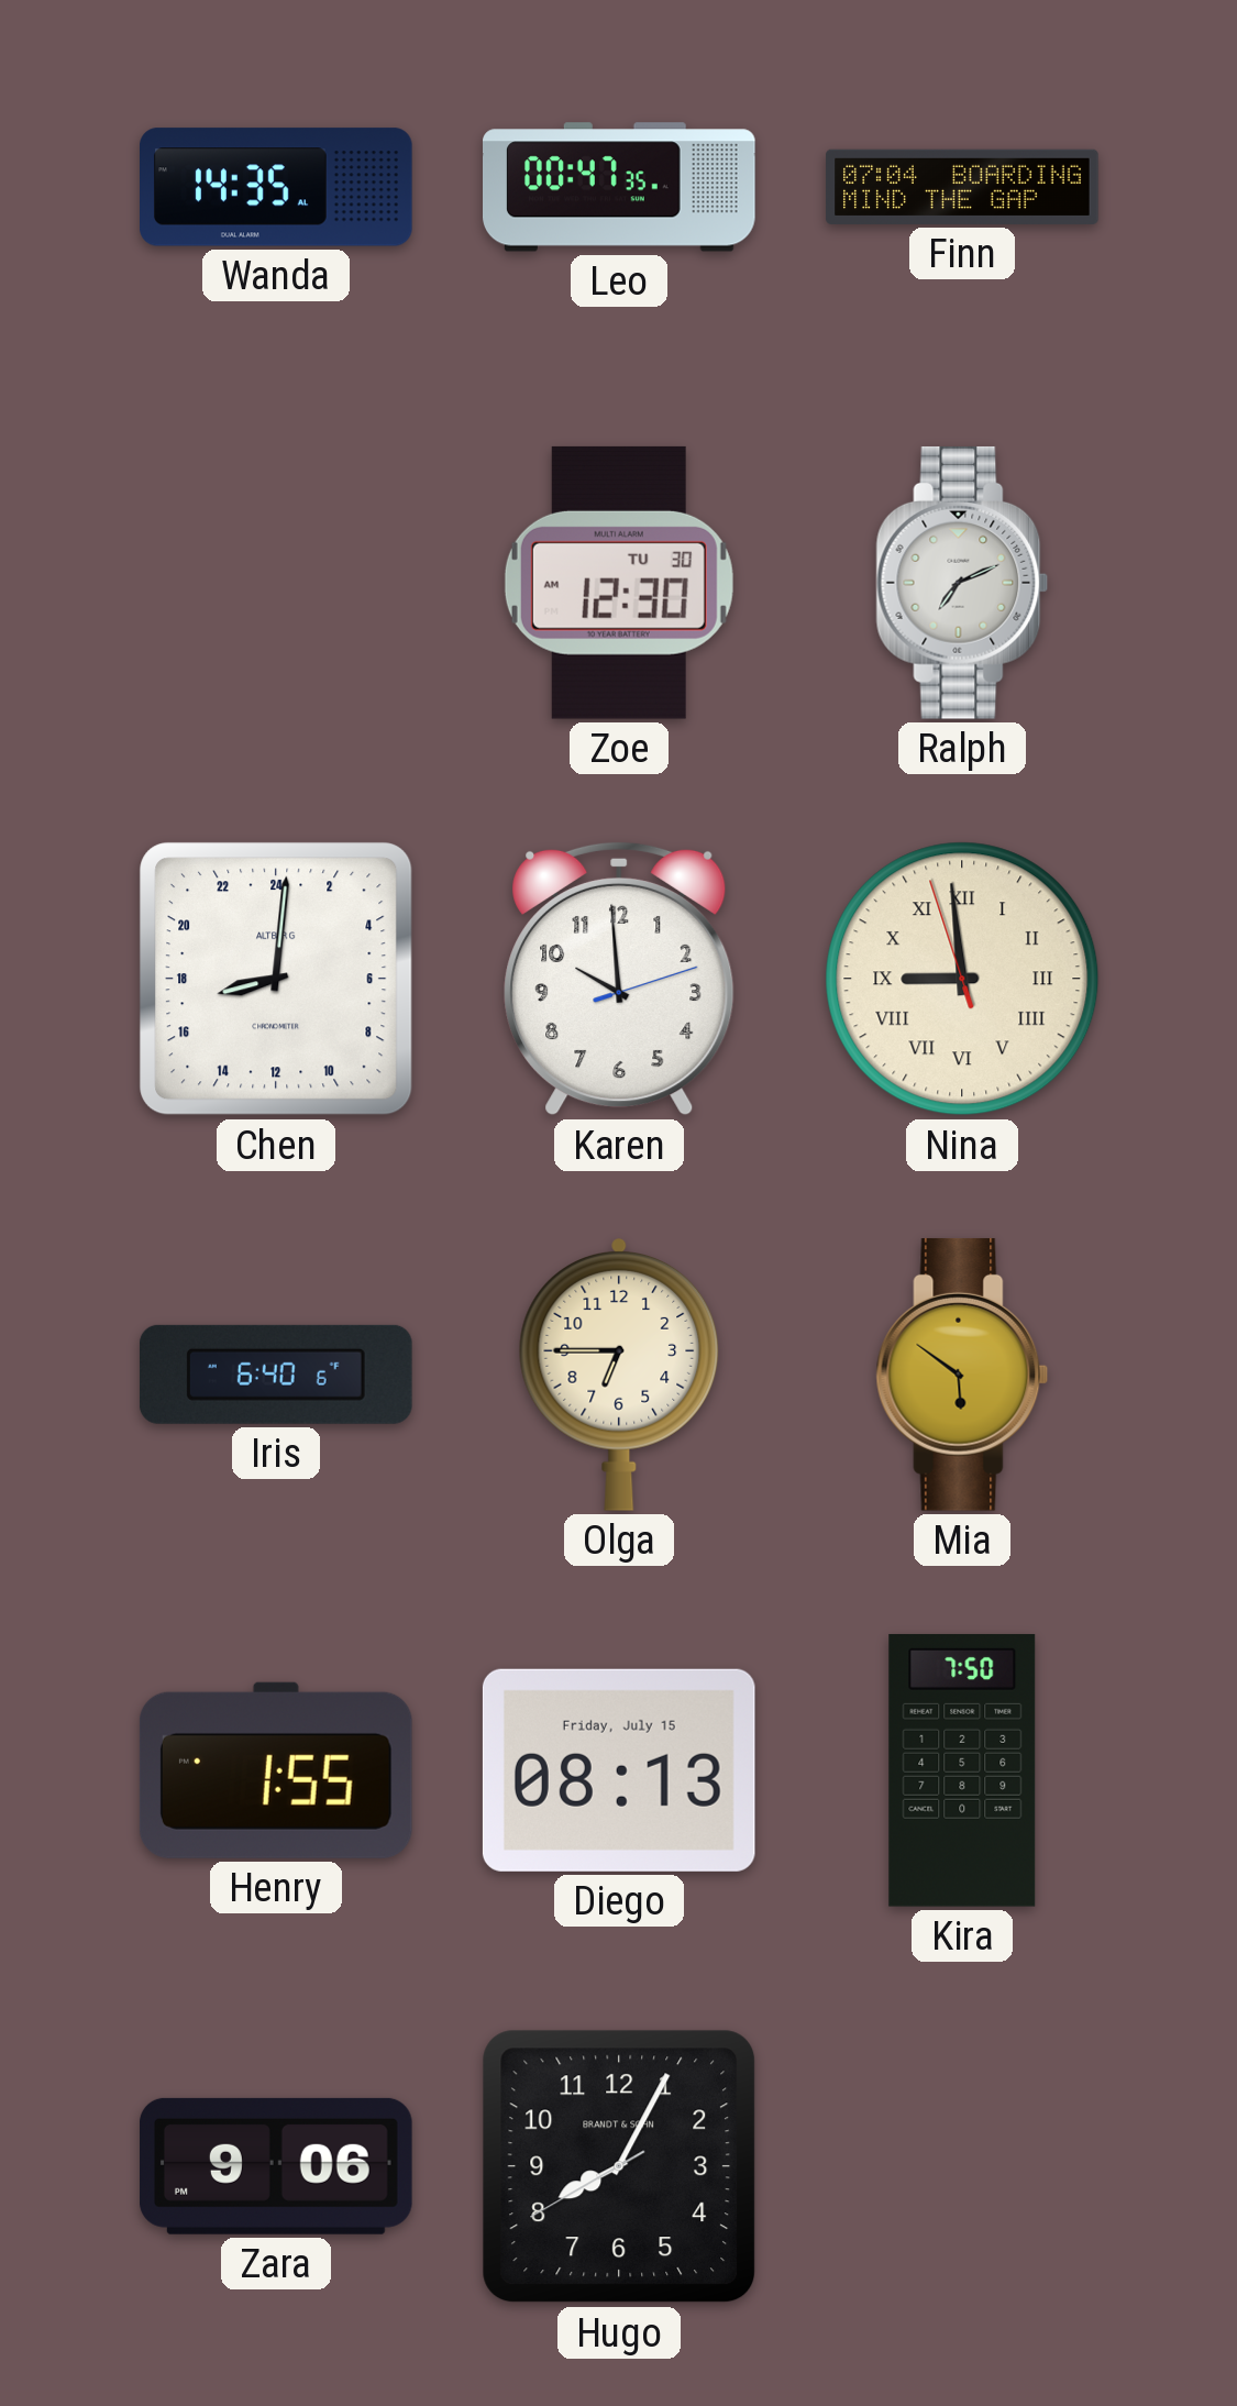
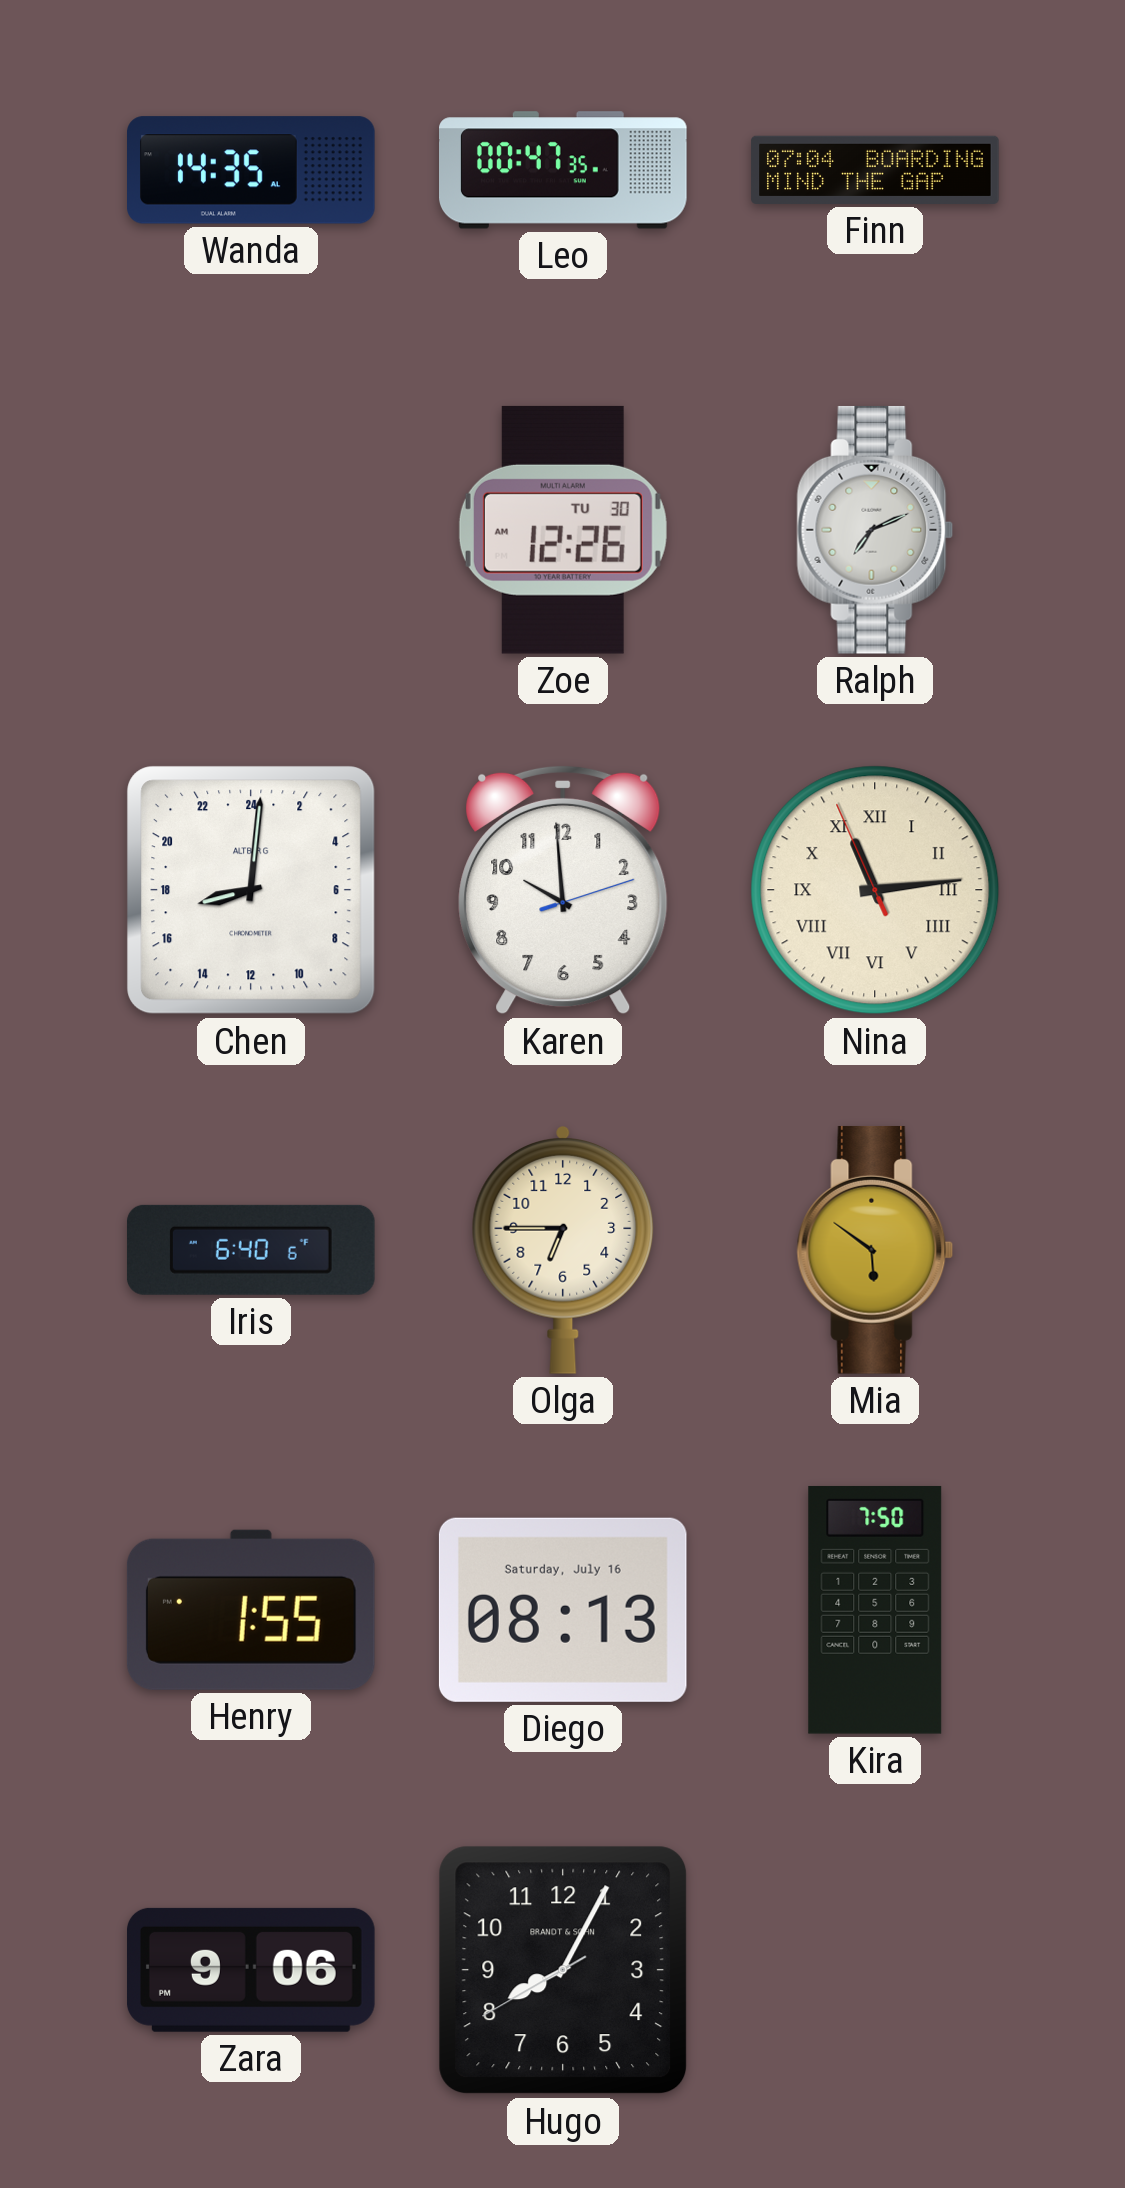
Zoe: 12:30 -> 12:26 (563, 530)
Nina: 8:58 -> 11:13 (875, 890)
Diego date: Friday, July 15 -> Saturday, July 16 (563, 1610)
